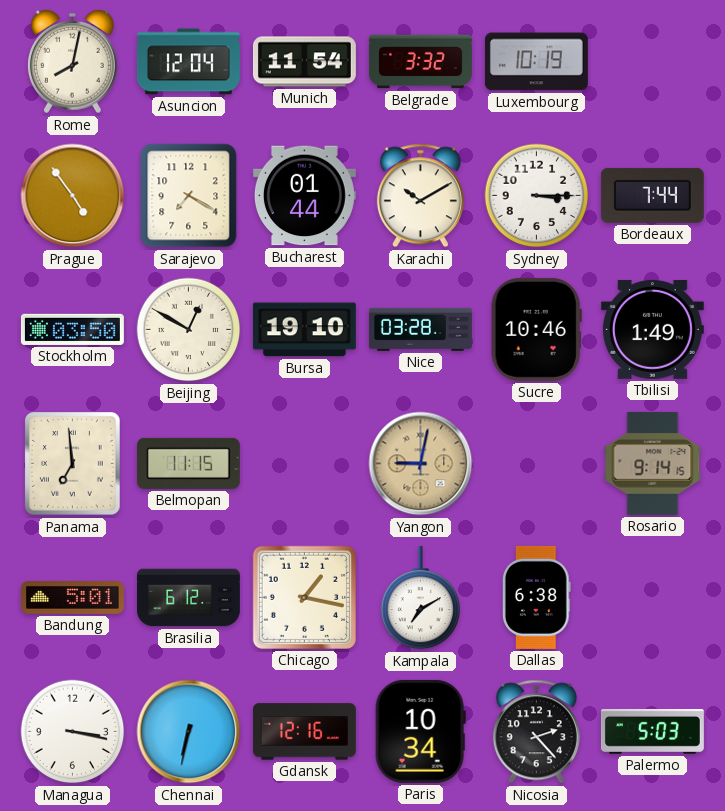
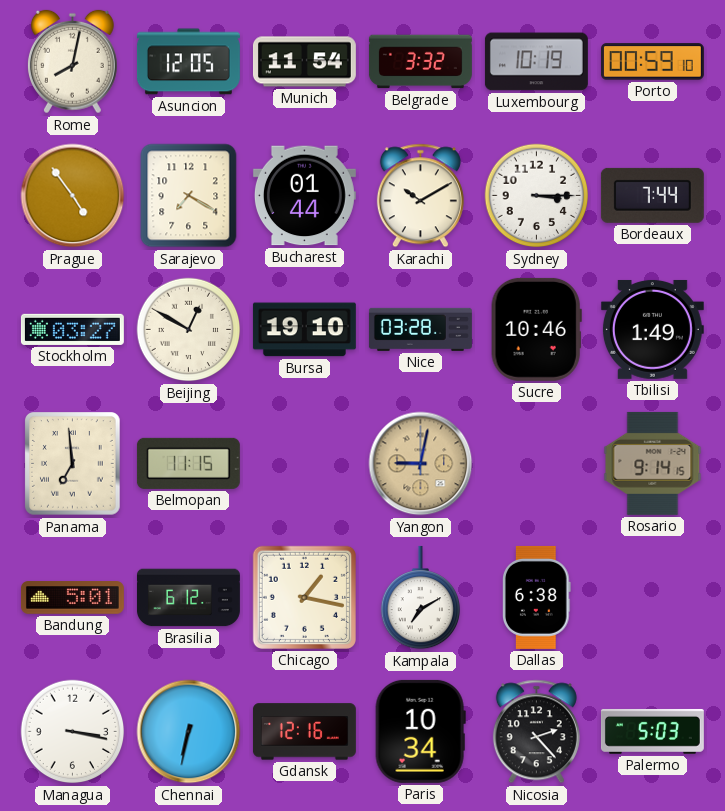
Asuncion: 12:04 -> 12:05 (188, 62)
Porto: none -> 00:59 (652, 62)
Stockholm: 03:50 -> 03:27 (72, 329)
